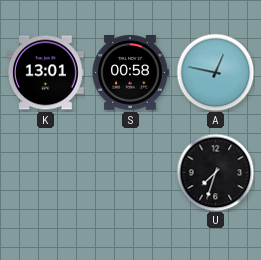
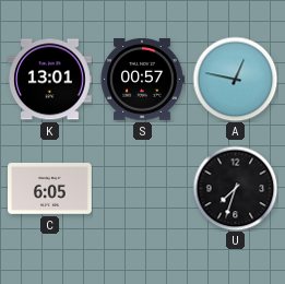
S: 00:58 -> 00:57 (142, 80)
C: none -> 6:05 (50, 189)
